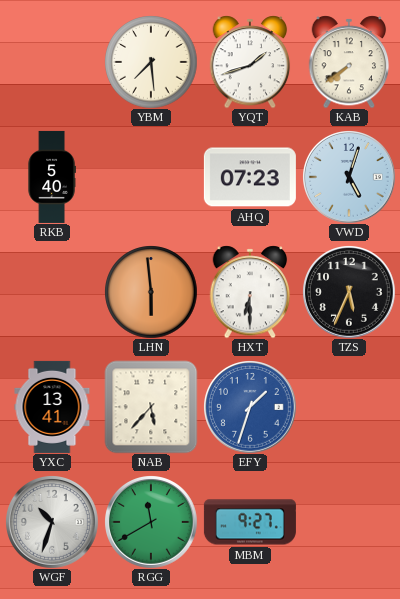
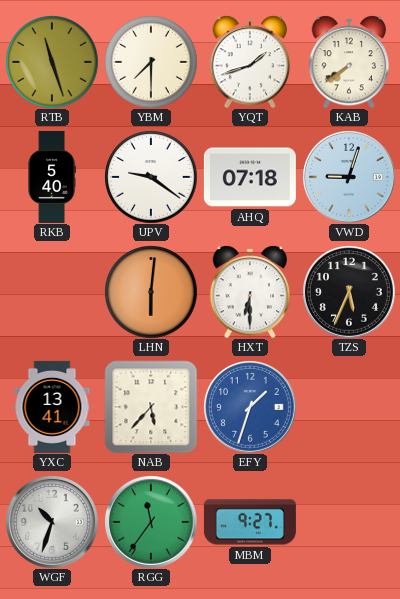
RTB: none -> 11:27 (52, 62)
YBM: 7:29 -> 7:30 (151, 62)
UPV: none -> 9:21 (151, 177)
AHQ: 07:23 -> 07:18 (250, 177)
VWD: 5:03 -> 9:03 (349, 177)
LHN: 5:59 -> 6:01 (151, 292)
RGG: 11:40 -> 11:36 (151, 522)
